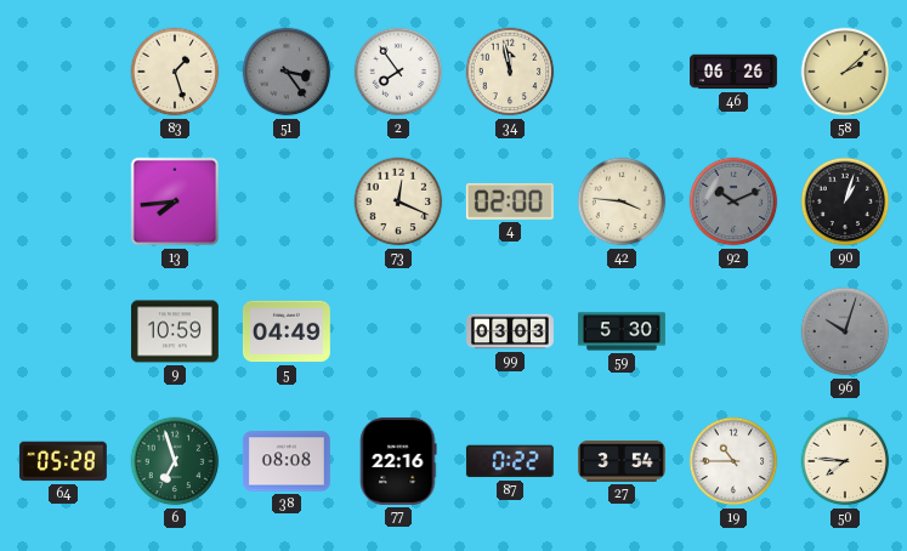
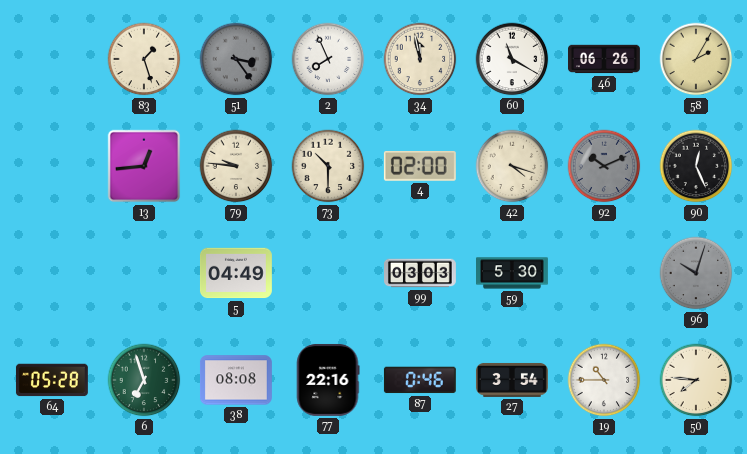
2: 7:54 -> 7:56 (328, 59)
60: none -> 11:20 (512, 59)
58: 2:08 -> 2:05 (696, 59)
13: 7:44 -> 12:44 (144, 166)
79: none -> 9:46 (236, 166)
73: 12:19 -> 10:30 (328, 166)
42: 3:46 -> 4:18 (512, 166)
90: 1:03 -> 12:26 (696, 166)
9: 10:59 -> none (175, 331)
87: 0:22 -> 0:46 (420, 380)
